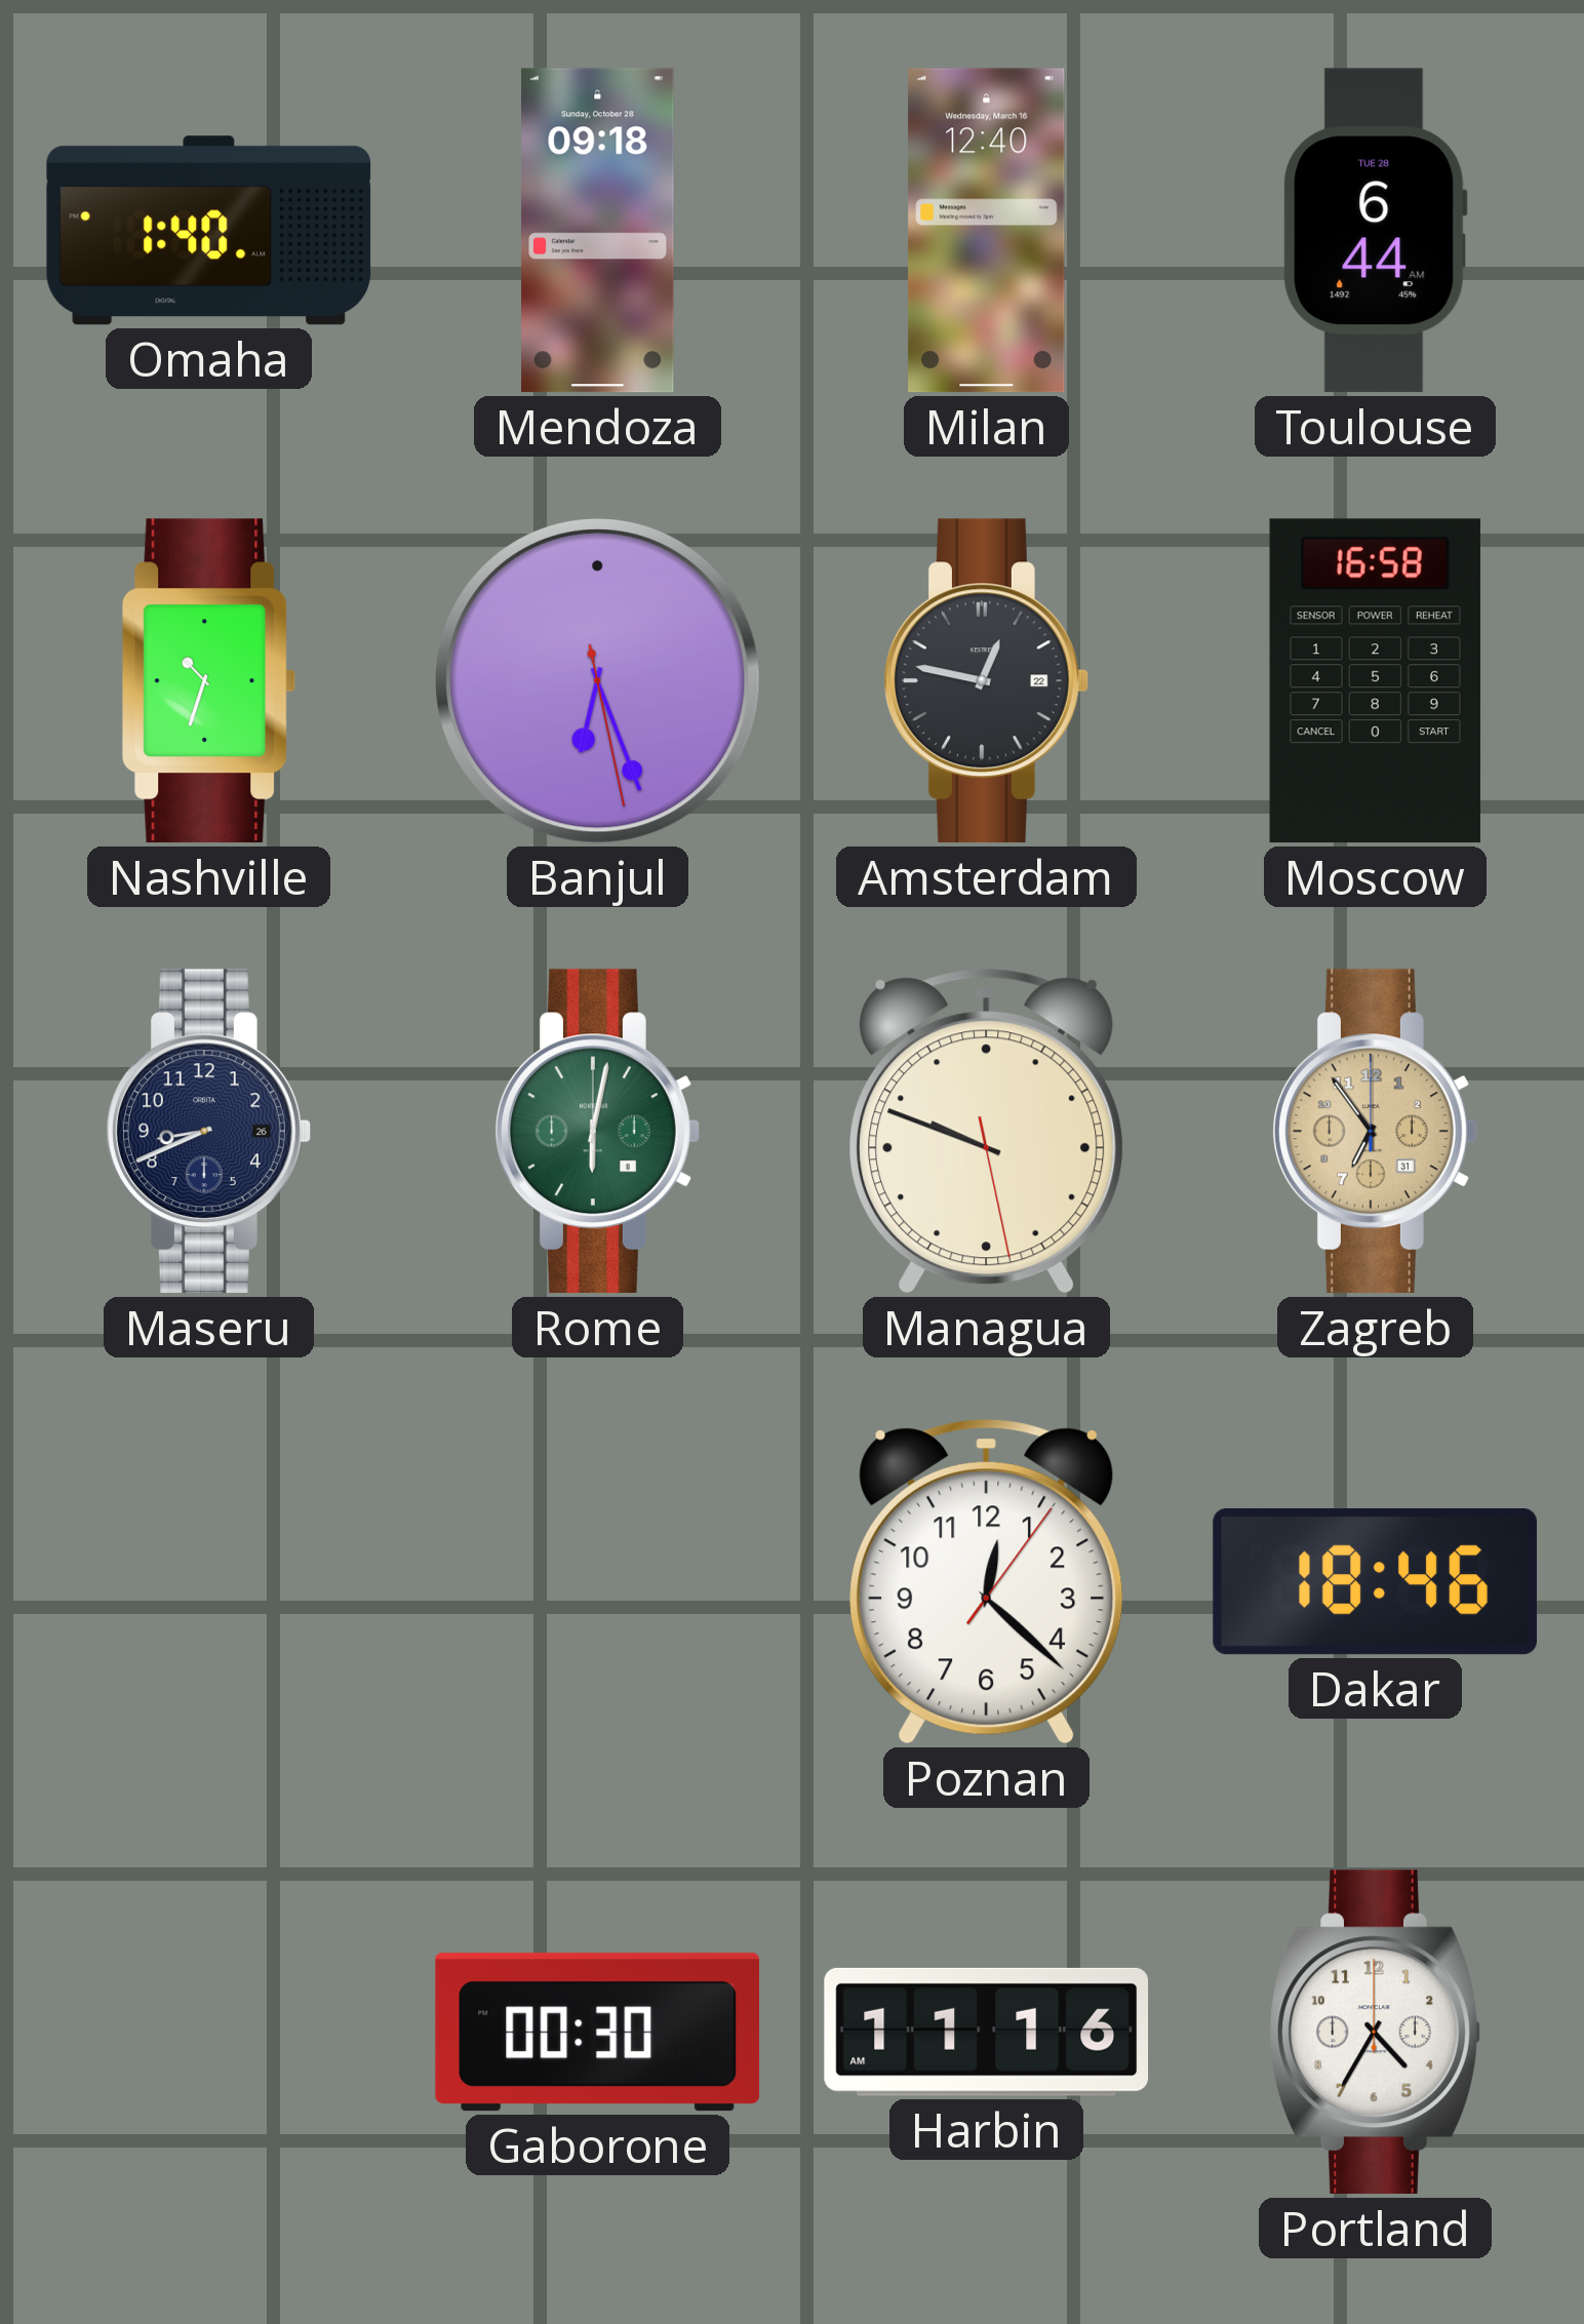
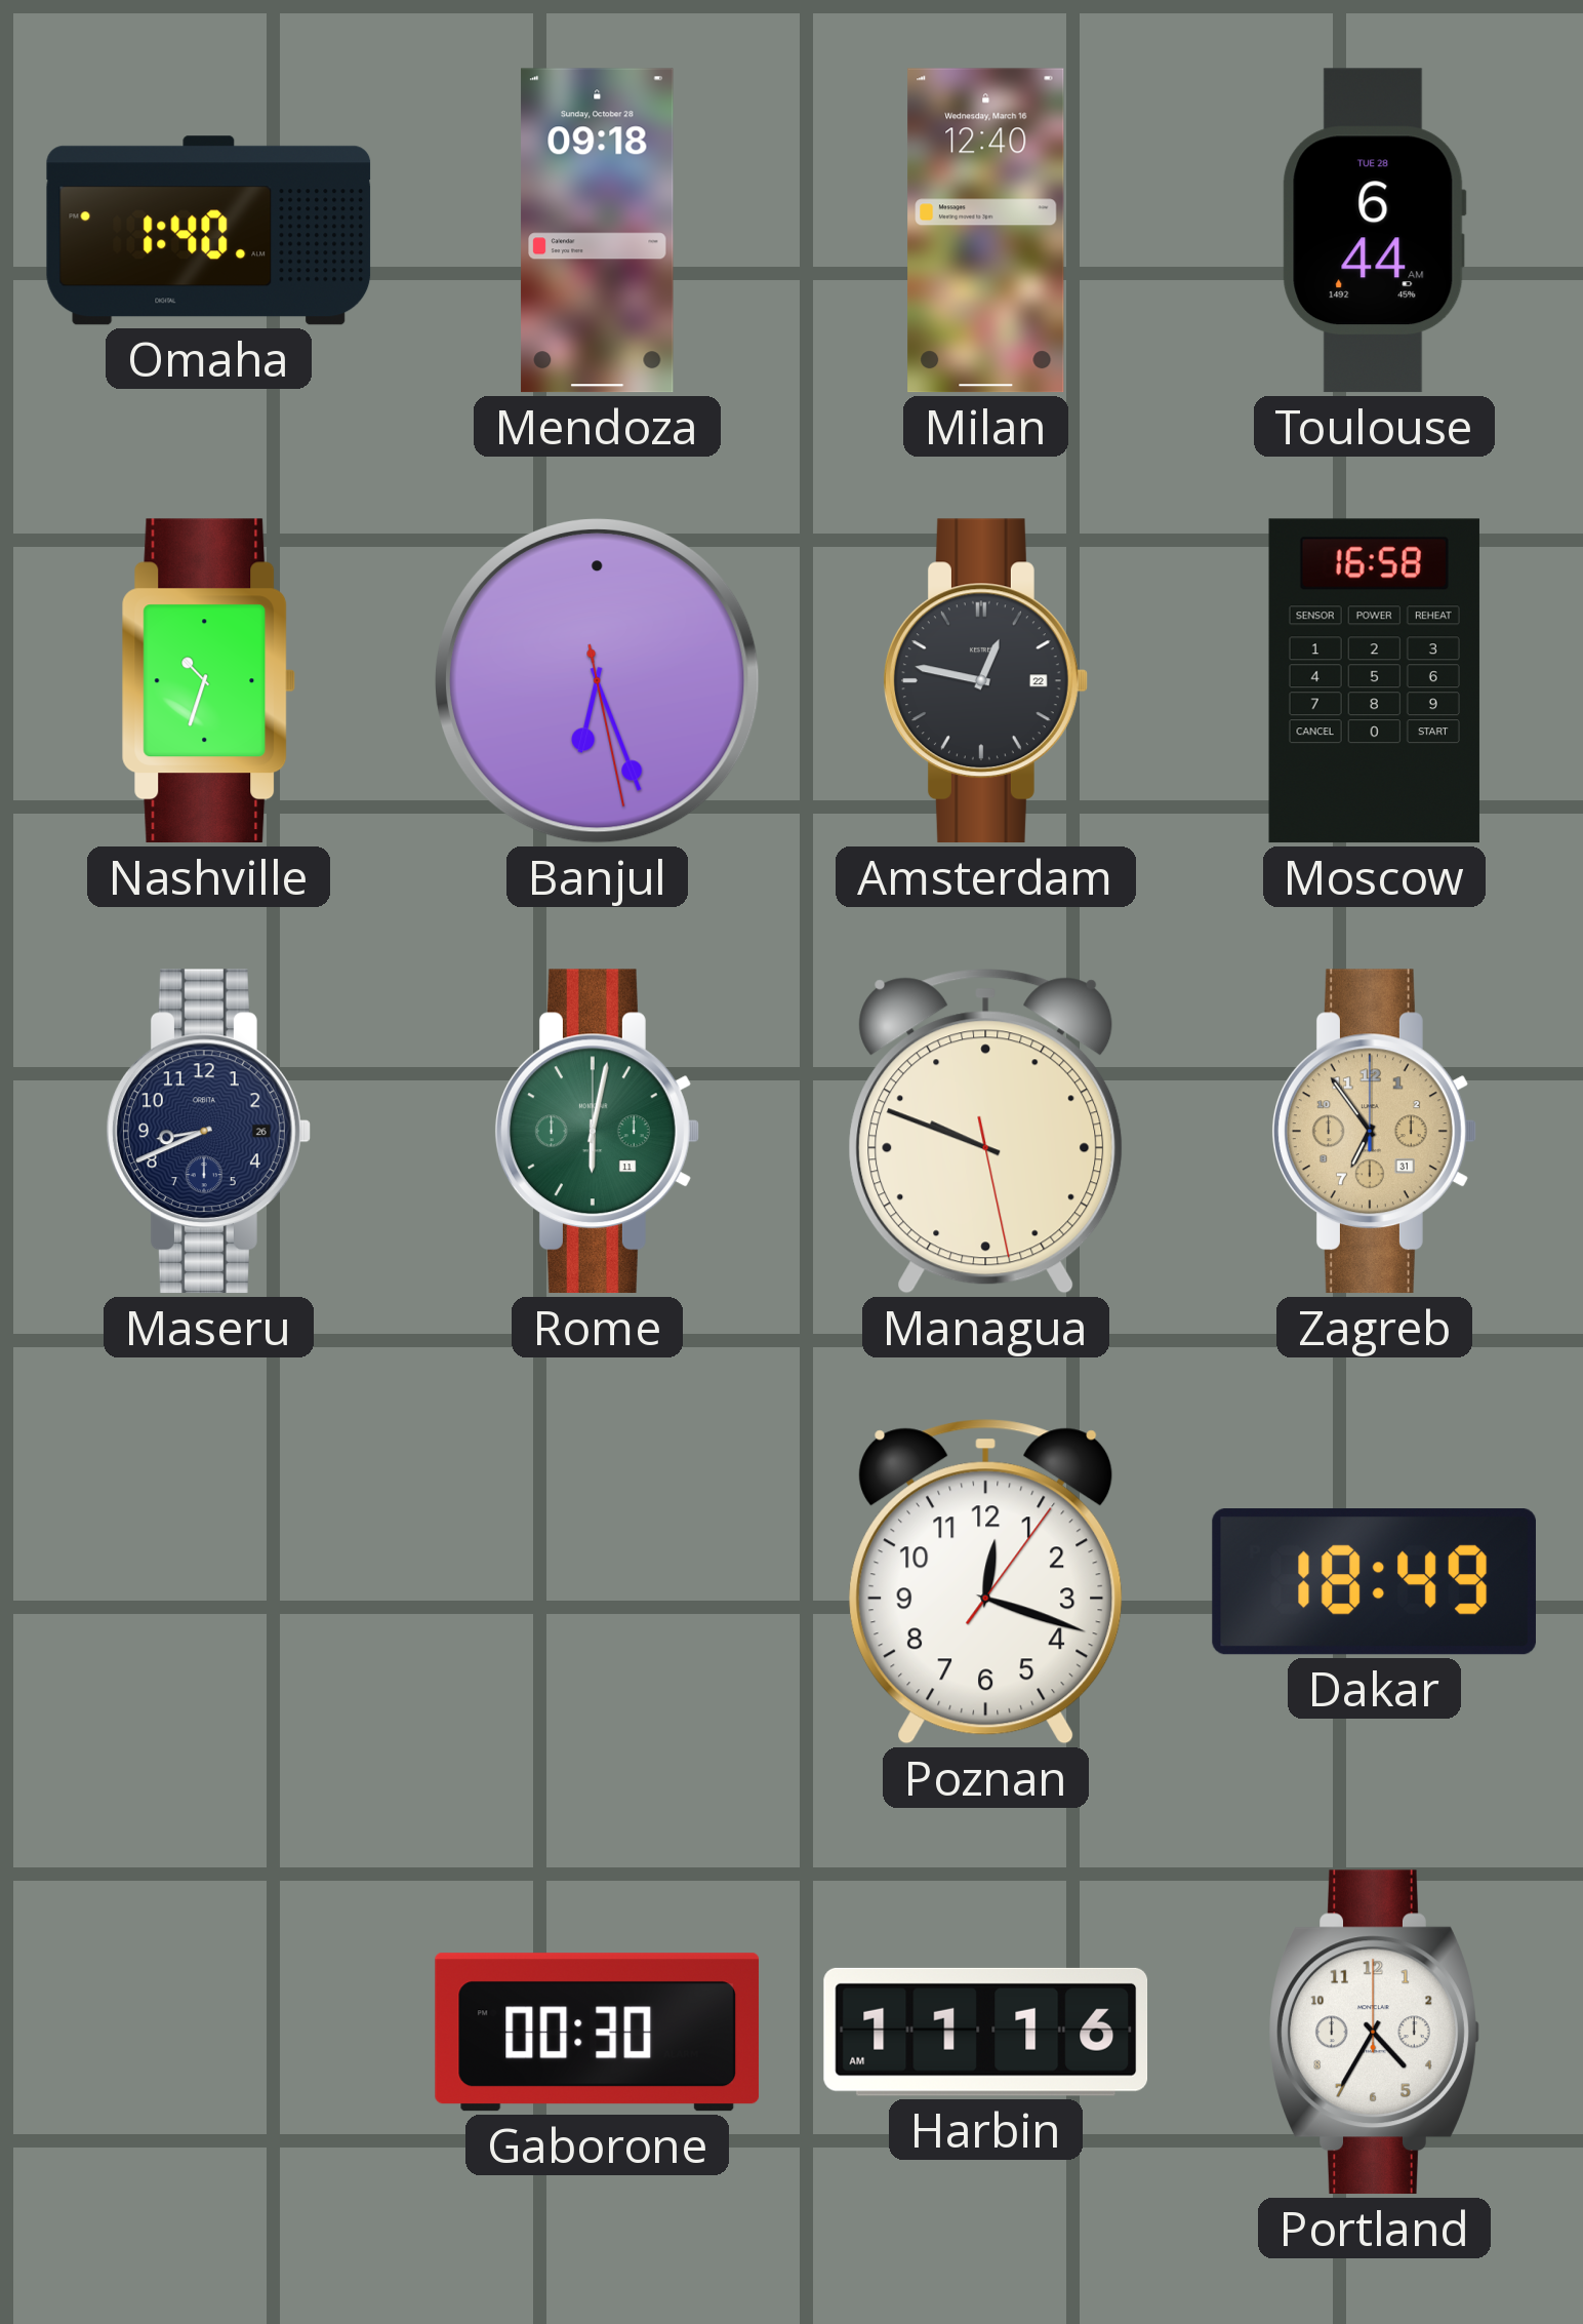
Rome date: 8 -> 11 (597, 1132)
Poznan: 12:22 -> 12:18 (986, 1582)
Dakar: 18:46 -> 18:49 (1374, 1582)
